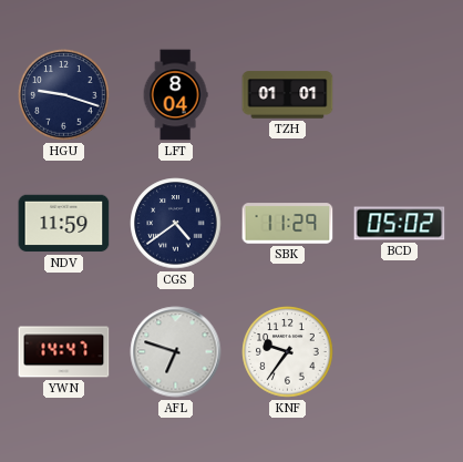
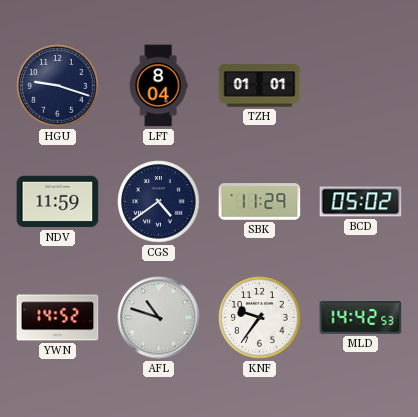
YWN: 14:47 -> 14:52 (58, 318)
AFL: 6:48 -> 10:48 (159, 318)
MLD: none -> 14:42 (361, 318)
